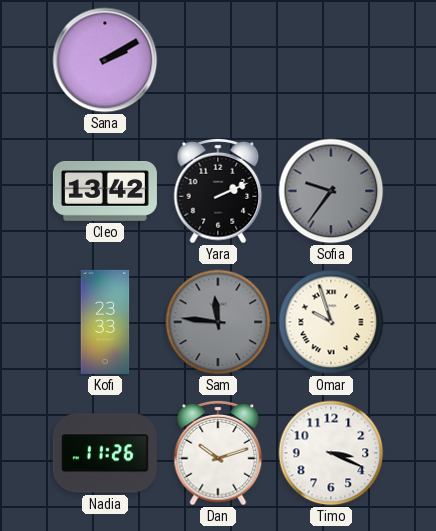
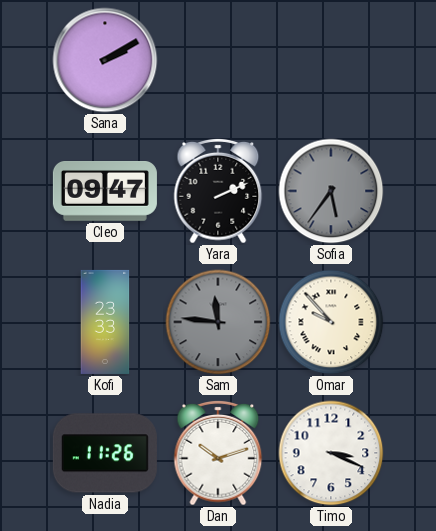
Cleo: 13:42 -> 09:47 (105, 192)
Sofia: 9:36 -> 5:36 (331, 191)
Omar: 9:57 -> 9:53 (331, 322)
